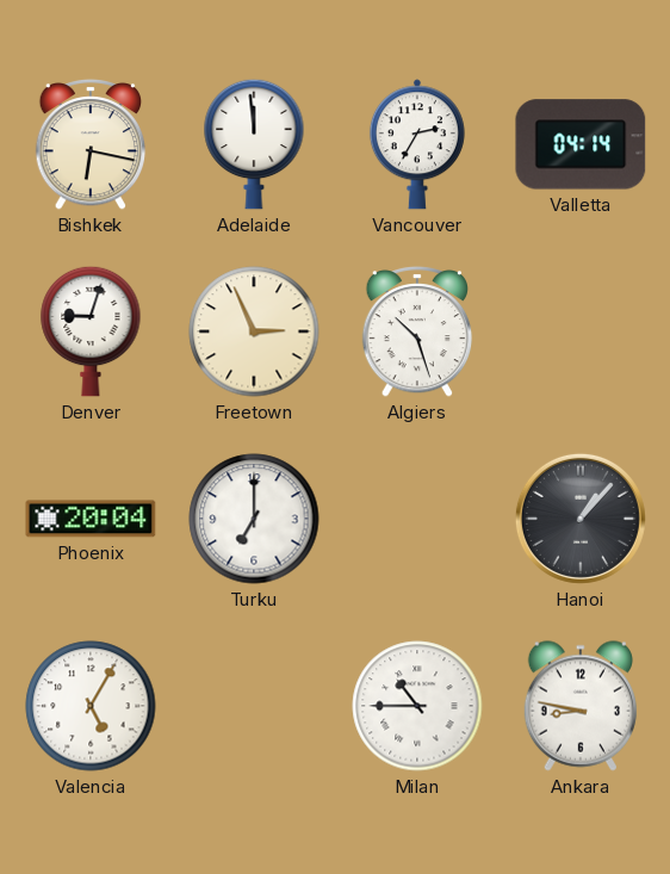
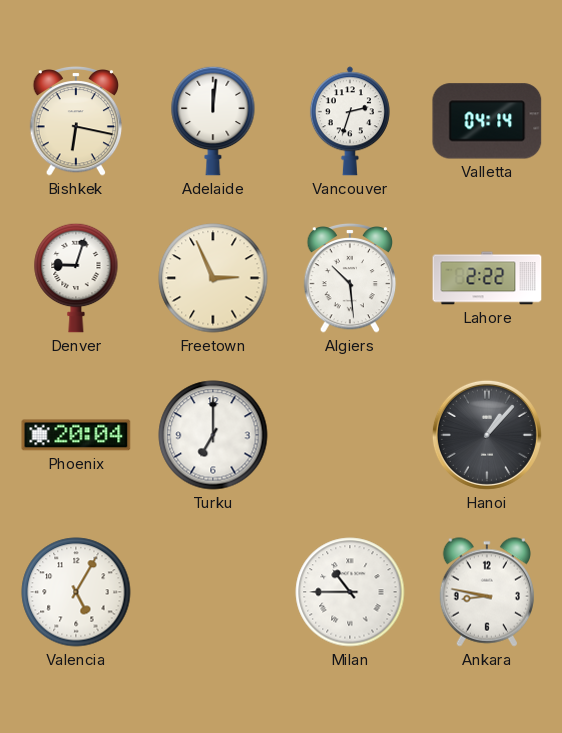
Adelaide: 11:59 -> 12:01 (213, 121)
Vancouver: 2:35 -> 2:33 (350, 121)
Algiers: 10:27 -> 10:29 (350, 278)
Lahore: none -> 2:22 (487, 278)
